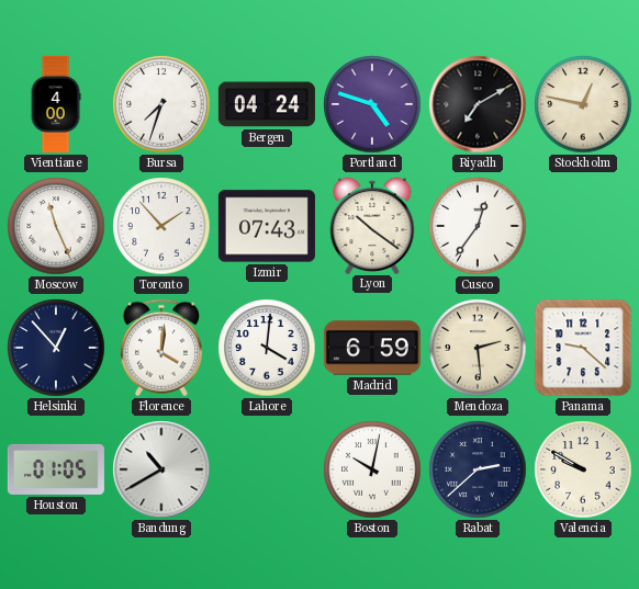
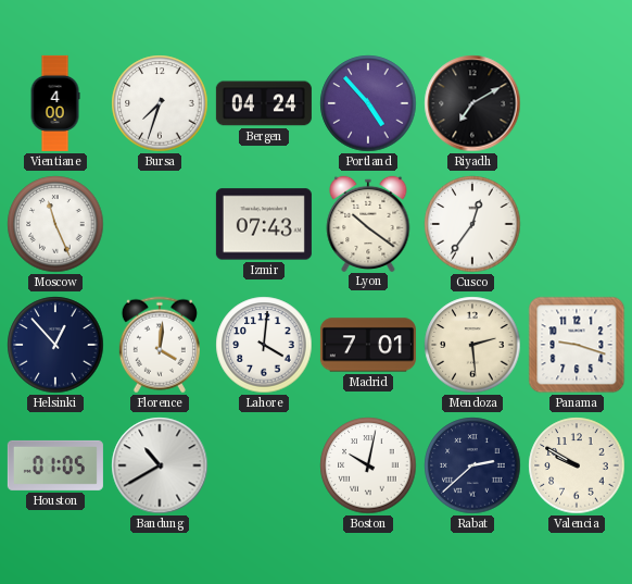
Portland: 4:48 -> 4:53 (368, 103)
Stockholm: 12:47 -> none (583, 104)
Toronto: 1:53 -> none (161, 226)
Madrid: 6:59 -> 7:01 (368, 345)
Panama: 9:22 -> 9:18 (577, 345)
